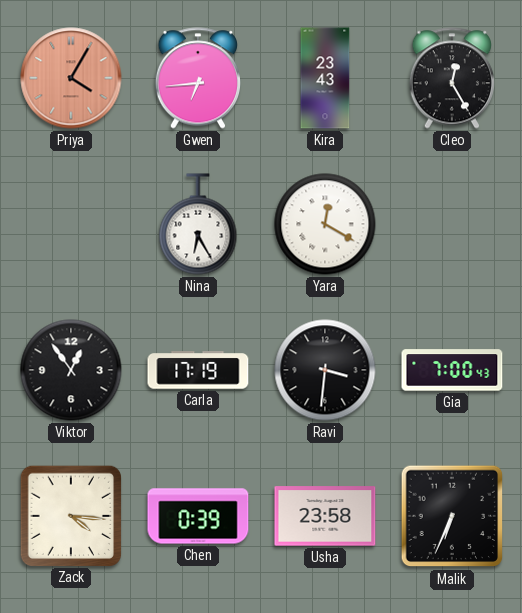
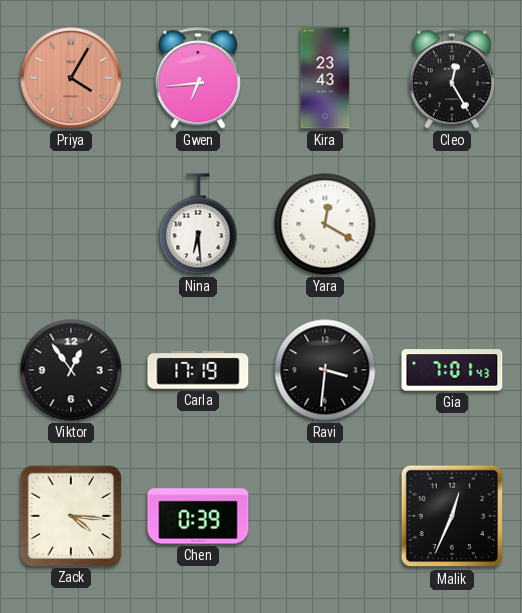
Nina: 6:25 -> 6:29 (198, 224)
Gia: 7:00 -> 7:01 (452, 370)
Usha: 23:58 -> none (325, 516)
Malik: 6:34 -> 12:34 (452, 516)
